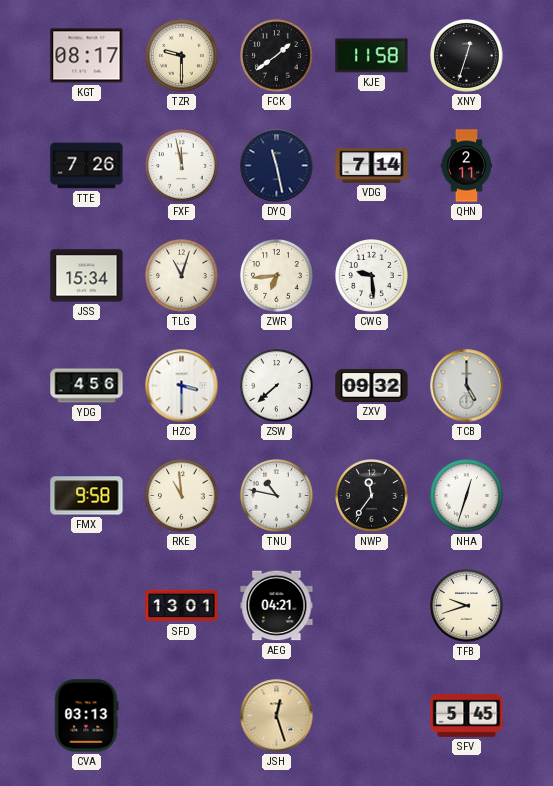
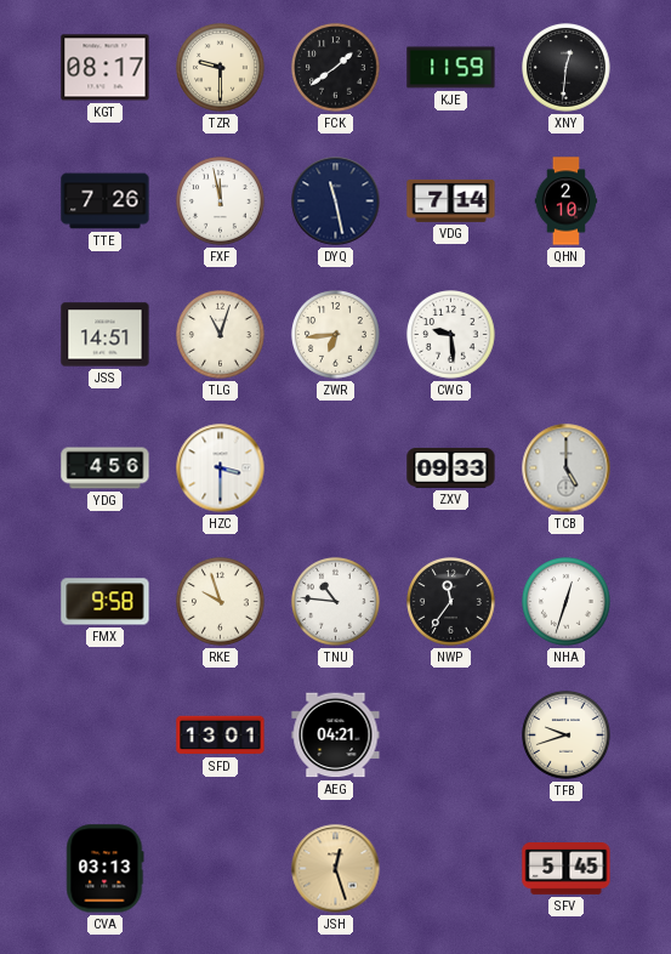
KJE: 11:58 -> 11:59 (451, 68)
XNY: 12:33 -> 12:31 (567, 68)
QHN: 2:11 -> 2:10 (567, 201)
JSS: 15:34 -> 14:51 (106, 335)
ZSW: 7:38 -> none (277, 386)
ZXV: 09:32 -> 09:33 (451, 467)
RKE: 10:59 -> 9:57 (221, 602)
TNU: 10:47 -> 10:46 (336, 602)
